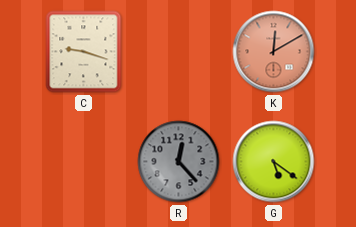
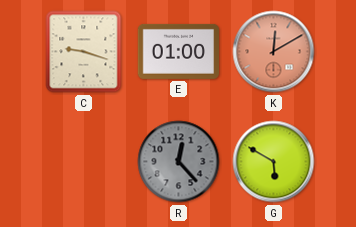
E: none -> 01:00 (178, 51)
G: 5:21 -> 5:50 (274, 162)
